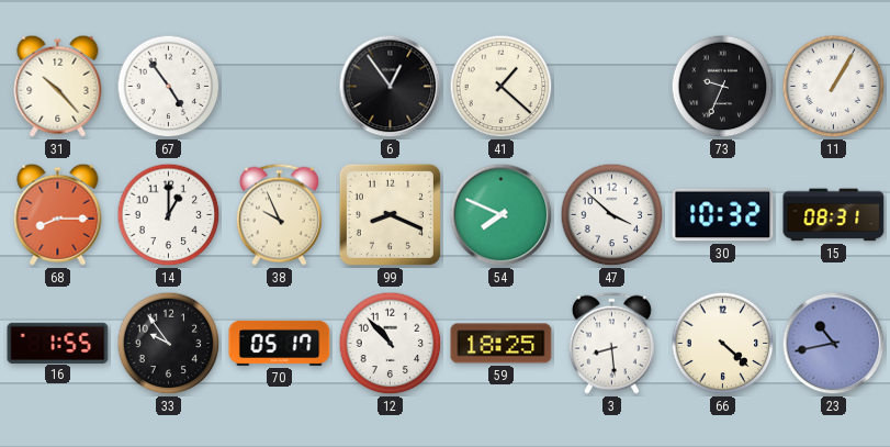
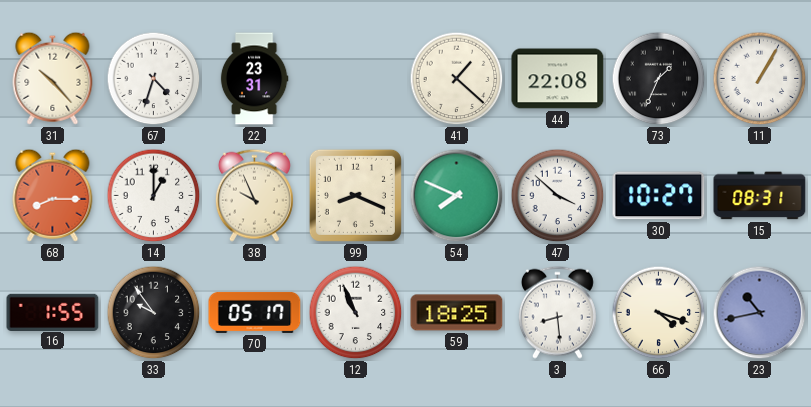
67: 4:54 -> 4:33 (154, 79)
22: none -> 23:31 (254, 79)
6: 12:54 -> none (391, 87)
44: none -> 22:08 (558, 79)
73: 9:34 -> 1:34 (659, 79)
30: 10:32 -> 10:27 (659, 196)
12: 10:53 -> 10:56 (356, 313)
66: 4:22 -> 4:18 (659, 313)
